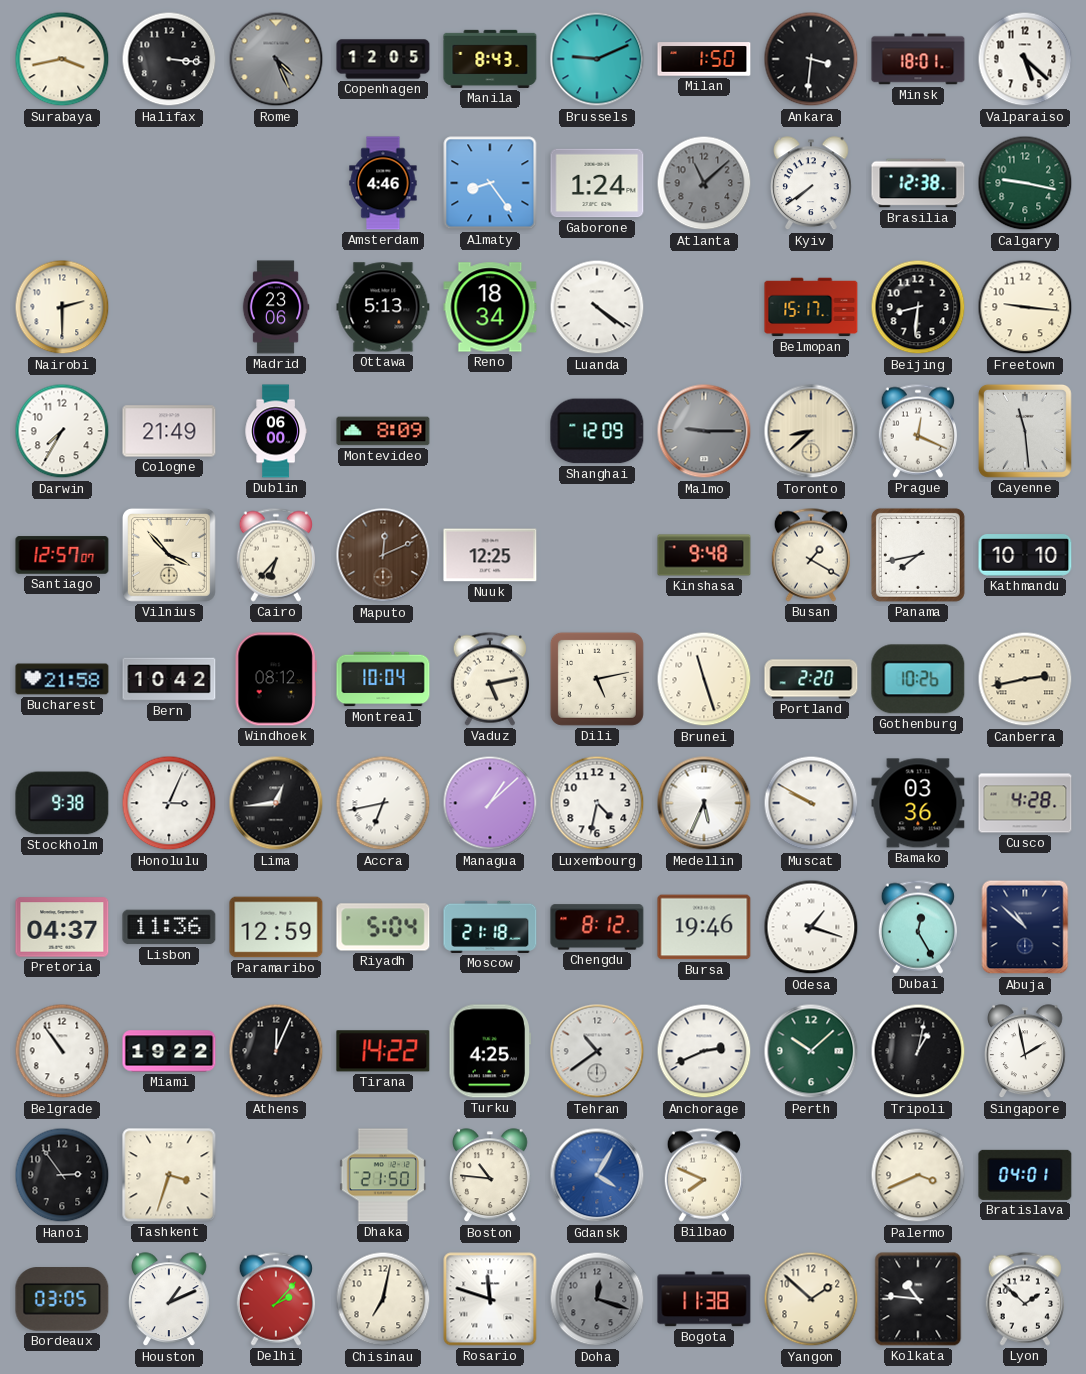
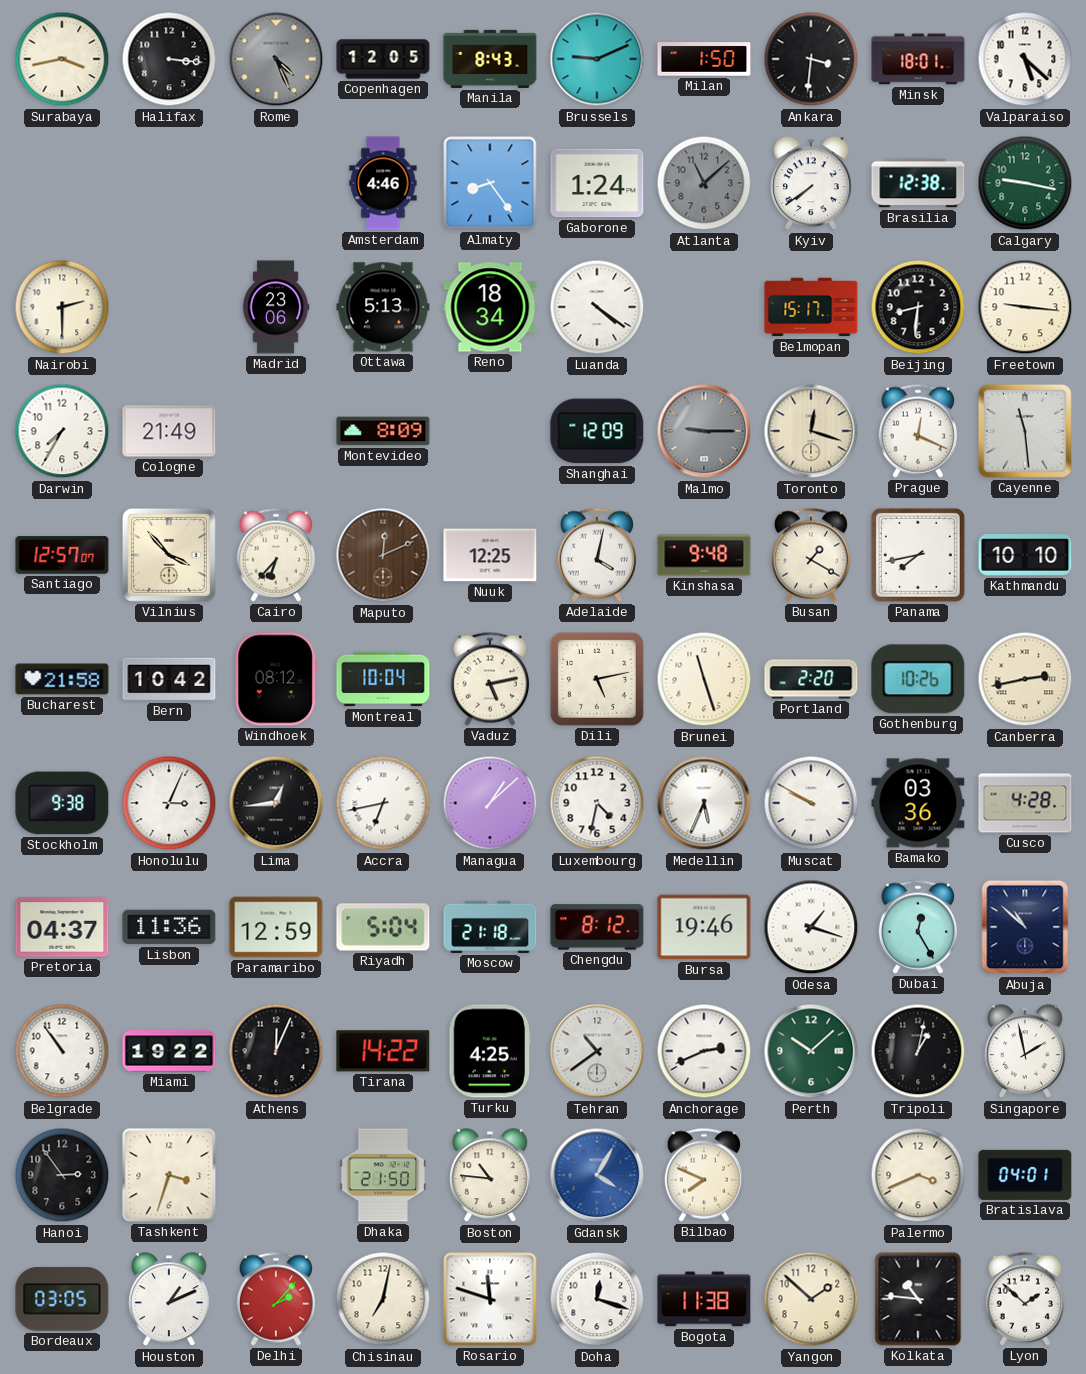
Dublin: 06:00 -> none (276, 431)
Toronto: 8:38 -> 12:18 (811, 431)
Adelaide: none -> 4:02 (596, 555)
Doha dial: grey -> white (597, 1299)
